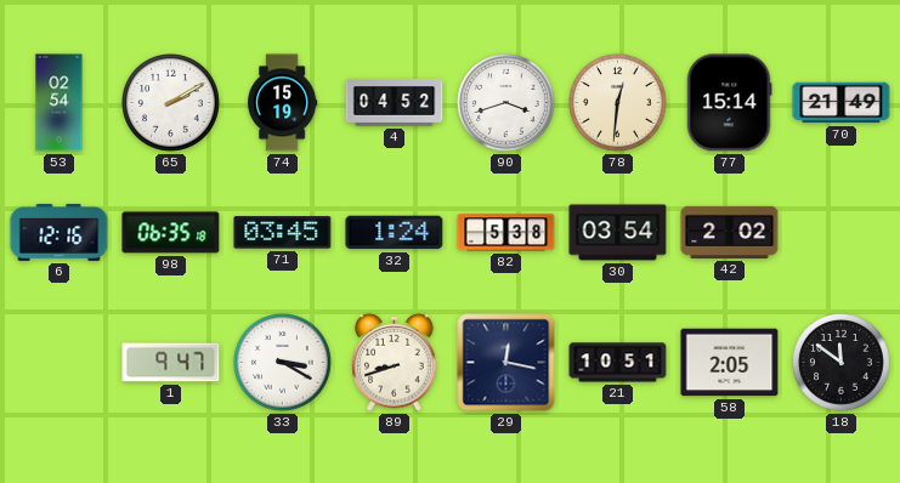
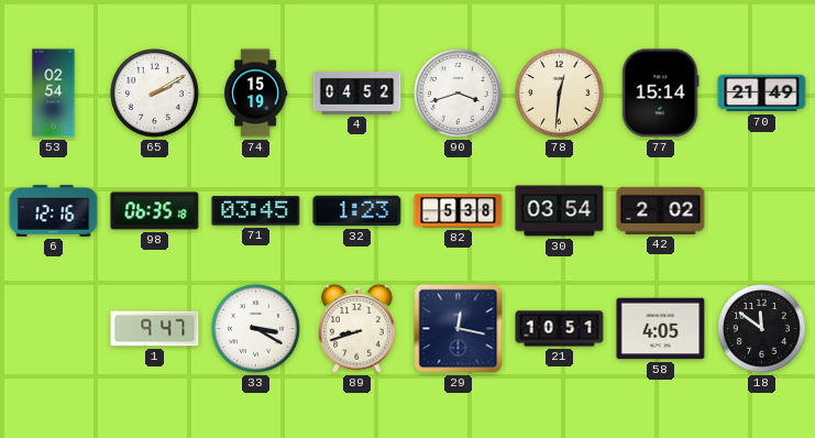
32: 1:24 -> 1:23 (357, 211)
58: 2:05 -> 4:05 (661, 329)
